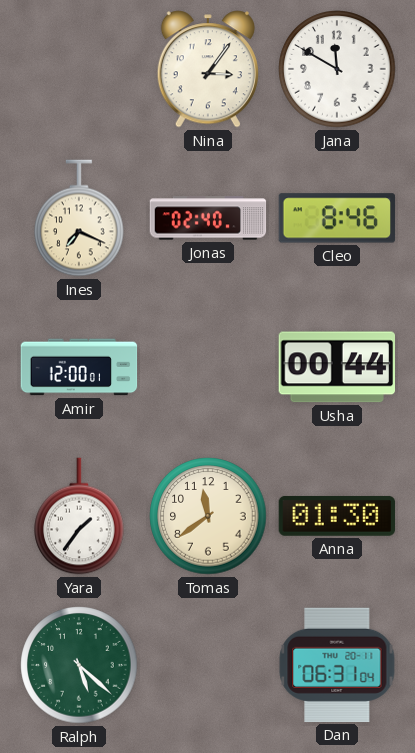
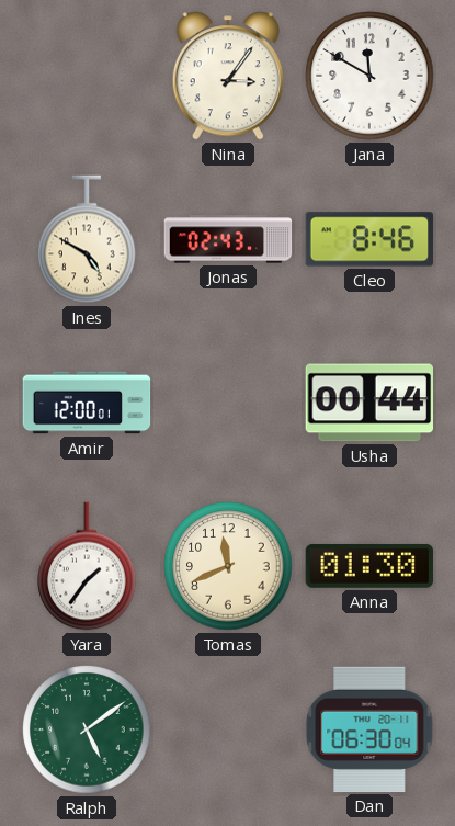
Ines: 7:19 -> 4:50 (87, 239)
Jonas: 02:40 -> 02:43 (228, 239)
Tomas: 11:39 -> 11:41 (228, 566)
Ralph: 5:22 -> 5:09 (87, 729)
Dan: 06:31 -> 06:30 (369, 729)
